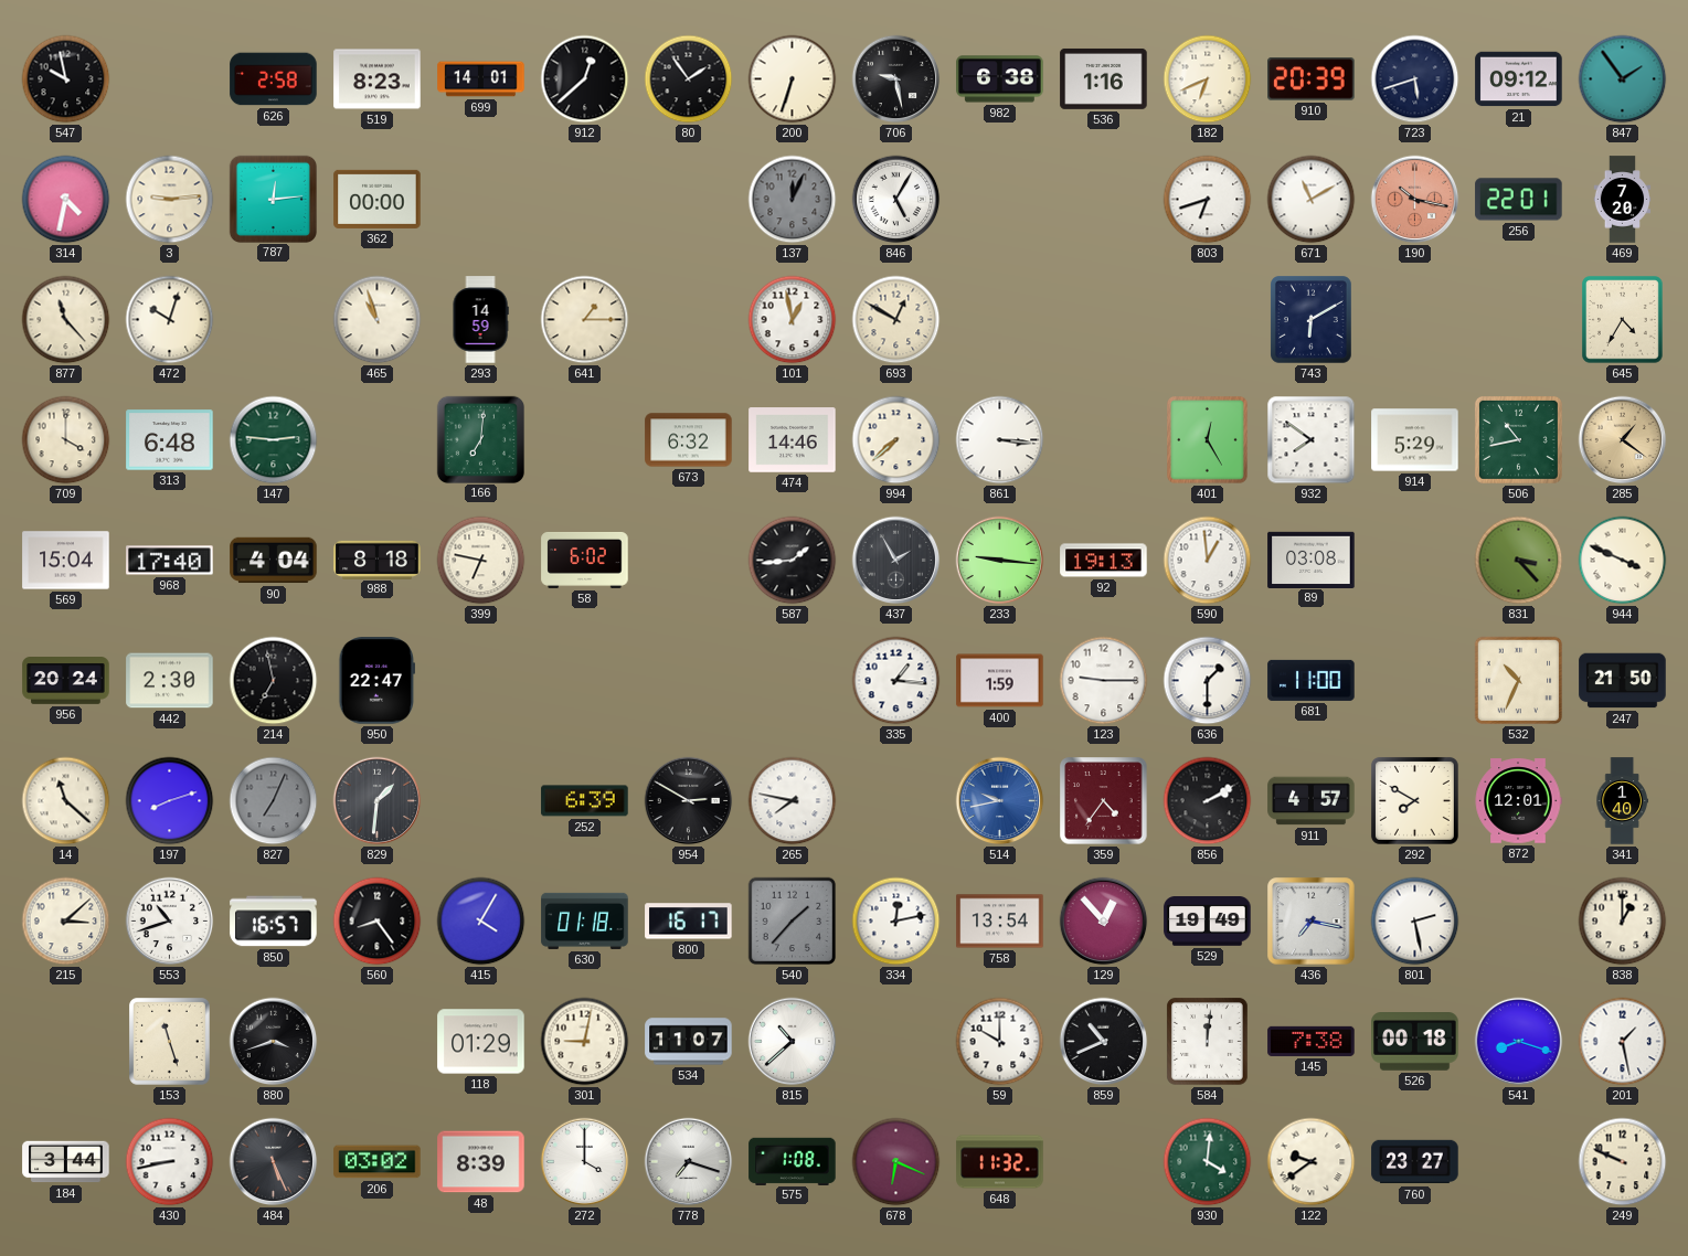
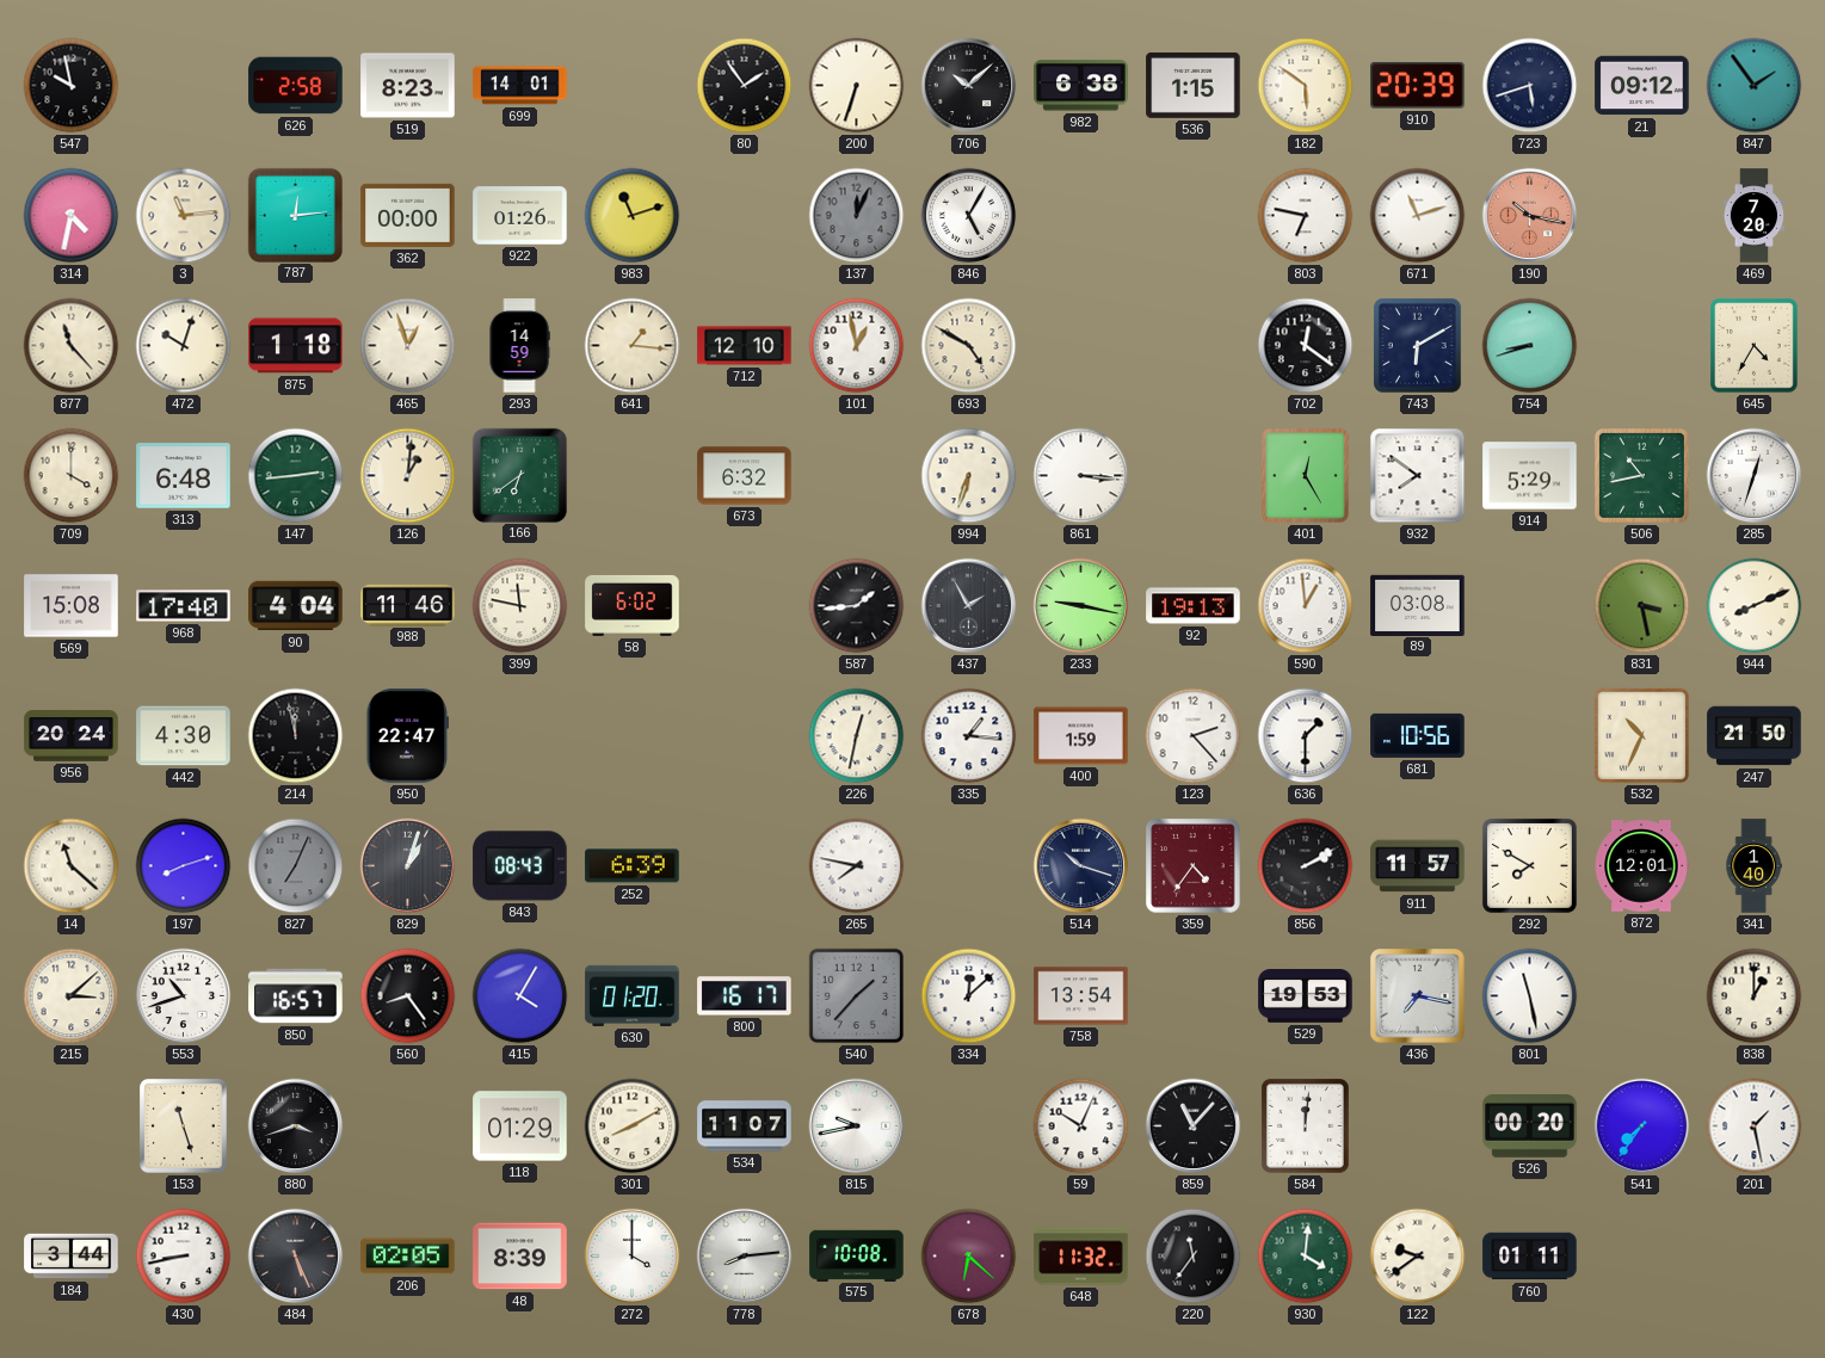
912: 12:38 -> none (585, 79)
706: 9:28 -> 10:08 (969, 86)
536: 1:16 -> 1:15 (1194, 85)
182: 6:41 -> 5:51 (1306, 86)
3: 9:14 -> 11:14 (184, 216)
922: none -> 01:26 (520, 216)
983: none -> 11:12 (633, 216)
803: 6:42 -> 6:47 (1306, 216)
671: 11:10 -> 11:12 (1418, 216)
256: 22:01 -> none (1519, 200)
875: none -> 1:18 (296, 346)
465: 10:57 -> 12:57 (408, 346)
641: 1:15 -> 1:16 (633, 346)
712: none -> 12:10 (745, 346)
693: 12:50 -> 4:50 (969, 346)
702: none -> 12:21 (1306, 346)
754: none -> 8:42 (1530, 346)
147: 2:46 -> 2:44 (296, 476)
126: none -> 1:01 (408, 476)
166: 7:01 -> 6:39 (519, 475)
474: 14:46 -> none (793, 440)
994: 7:38 -> 6:33 (969, 476)
285: 1:21 -> 12:33 (1755, 476)
285 dial: champagne -> white (1755, 476)
569: 15:04 -> 15:08 (72, 606)
988: 8:18 -> 11:46 (408, 605)
399: 6:47 -> 11:47 (520, 606)
233: 9:16 -> 9:17 (1081, 606)
831: 3:23 -> 3:28 (1642, 606)
944: 3:49 -> 8:11 (1755, 606)
442: 2:30 -> 4:30 (184, 736)
214: 6:58 -> 11:58 (296, 736)
226: none -> 12:32 (857, 736)
123: 9:15 -> 2:23 (1194, 736)
681: 11:00 -> 10:56 (1418, 735)
829: 1:31 -> 1:03 (408, 866)
843: none -> 08:43 (520, 866)
954: 2:50 -> none (689, 801)
514: 9:43 -> 10:18 (1081, 866)
514 dial: blue -> navy (1081, 866)
911: 4:57 -> 11:57 (1418, 866)
630: 01:18 -> 01:20 (633, 995)
334: 12:13 -> 12:08 (969, 996)
129: 12:53 -> none (1104, 922)
529: 19:49 -> 19:53 (1306, 996)
801: 2:28 -> 11:28 (1530, 996)
301: 9:02 -> 8:10 (633, 1126)
815: 10:38 -> 9:43 (857, 1126)
59: 10:00 -> 10:04 (1081, 1126)
859: 10:41 -> 11:07 (1194, 1126)
145: 7:38 -> none (1312, 1041)
526: 00:18 -> 00:20 (1530, 1126)
541: 8:18 -> 7:36 (1642, 1126)
206: 03:02 -> 02:05 (408, 1257)
778: 7:18 -> 8:14 (745, 1257)
575: 1:08 -> 10:08 (857, 1255)
678: 6:19 -> 6:22 (969, 1257)
220: none -> 11:36 (1194, 1257)
760: 23:27 -> 01:11 (1530, 1257)
249: 9:49 -> none (1623, 1162)
